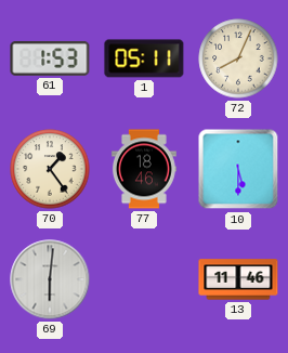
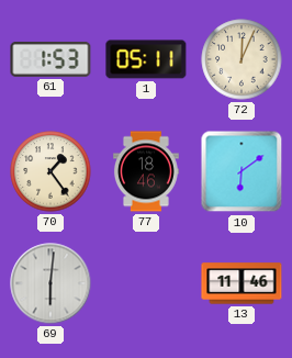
72: 8:04 -> 12:04 (242, 59)
10: 5:30 -> 6:09 (242, 171)
